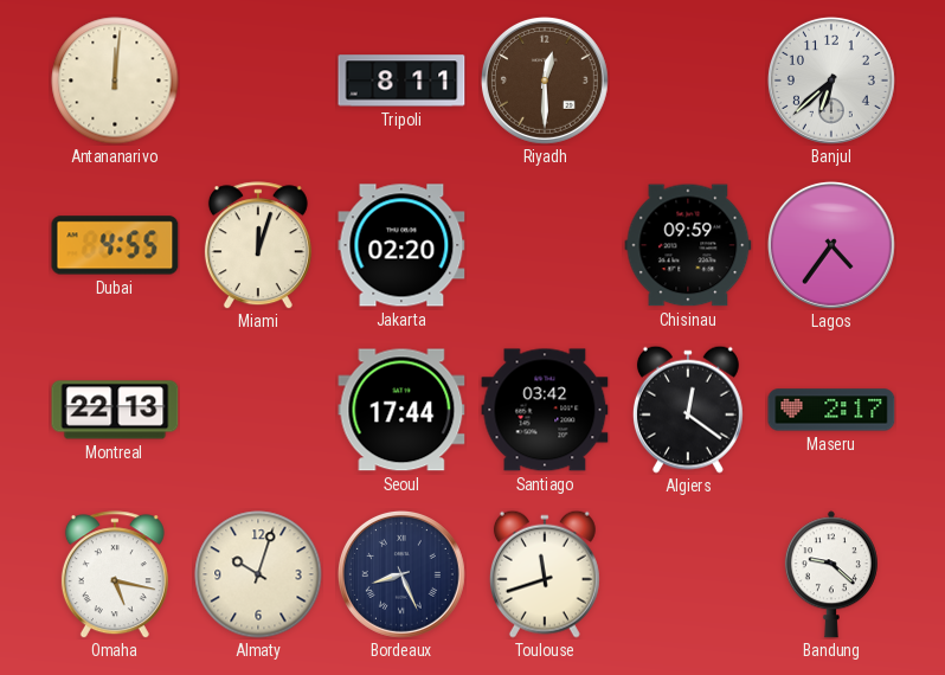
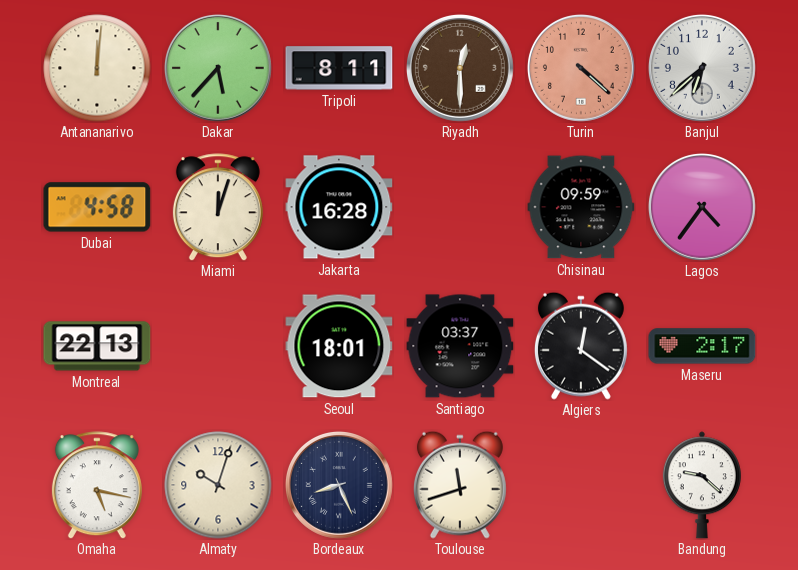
Dakar: none -> 5:37 (218, 68)
Turin: none -> 4:22 (581, 68)
Dubai: 4:55 -> 4:58 (97, 207)
Jakarta: 02:20 -> 16:28 (339, 207)
Seoul: 17:44 -> 18:01 (339, 346)
Santiago: 03:42 -> 03:37 (460, 346)
